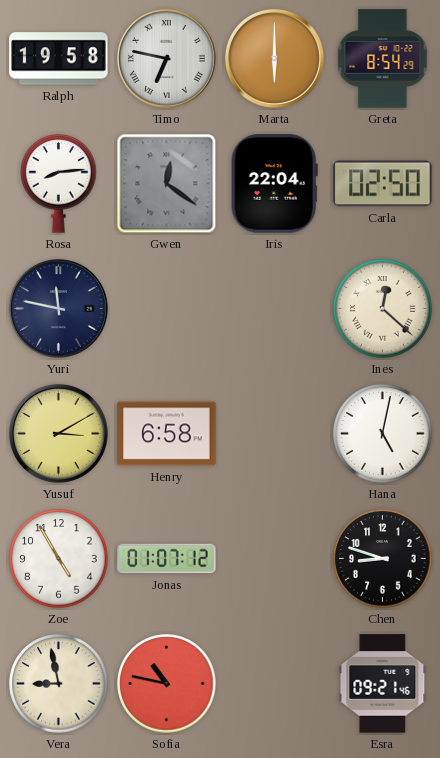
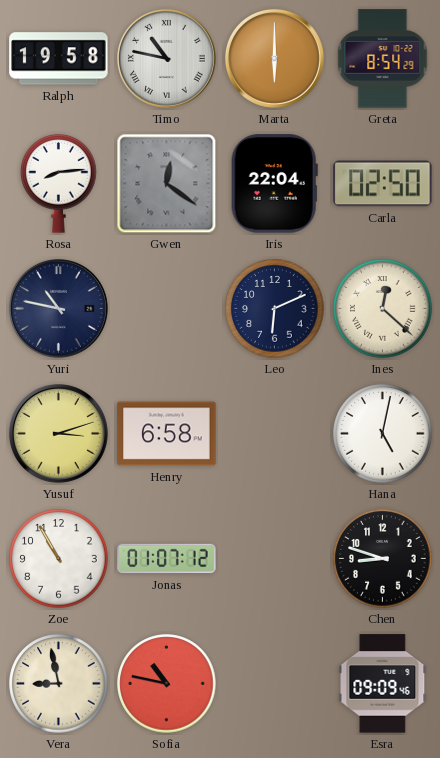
Timo: 6:47 -> 10:47 (166, 58)
Yuri: 11:47 -> 10:47 (58, 308)
Leo: none -> 6:11 (275, 309)
Yusuf: 3:10 -> 3:12 (58, 433)
Zoe: 4:55 -> 10:55 (59, 559)
Esra: 09:21 -> 09:09 (383, 684)
